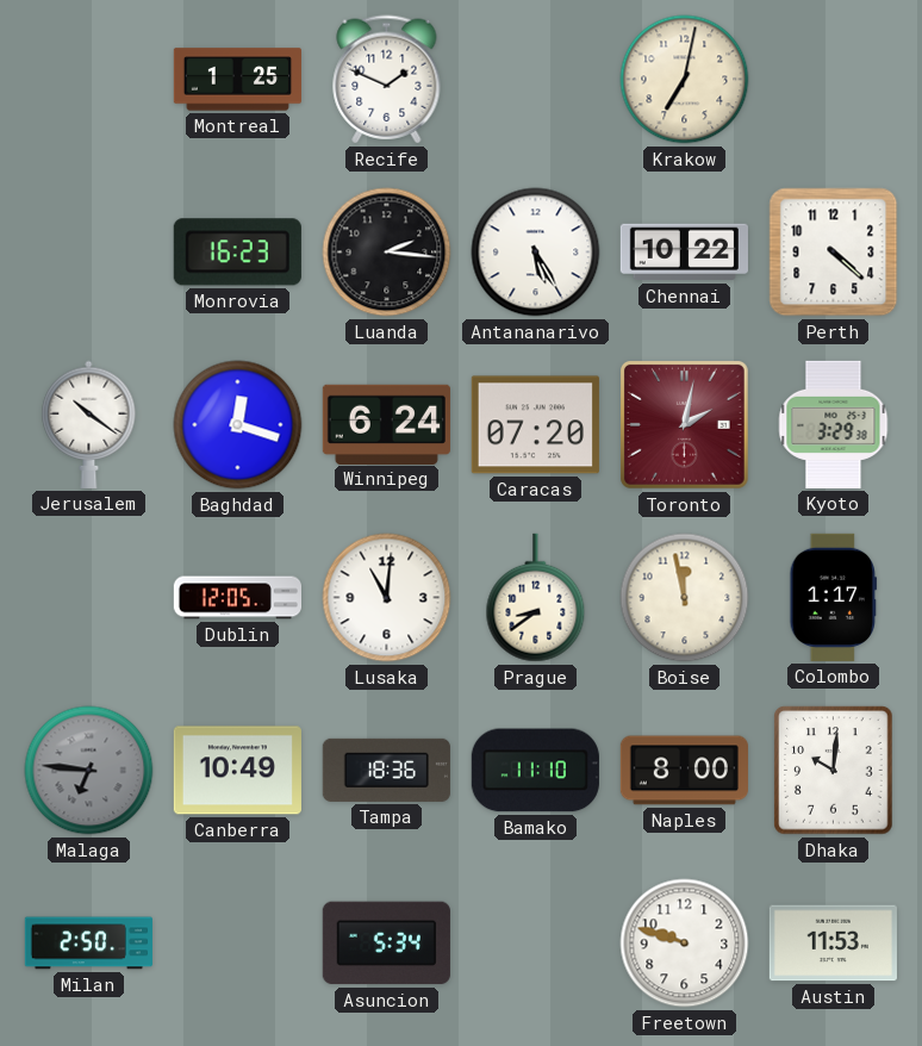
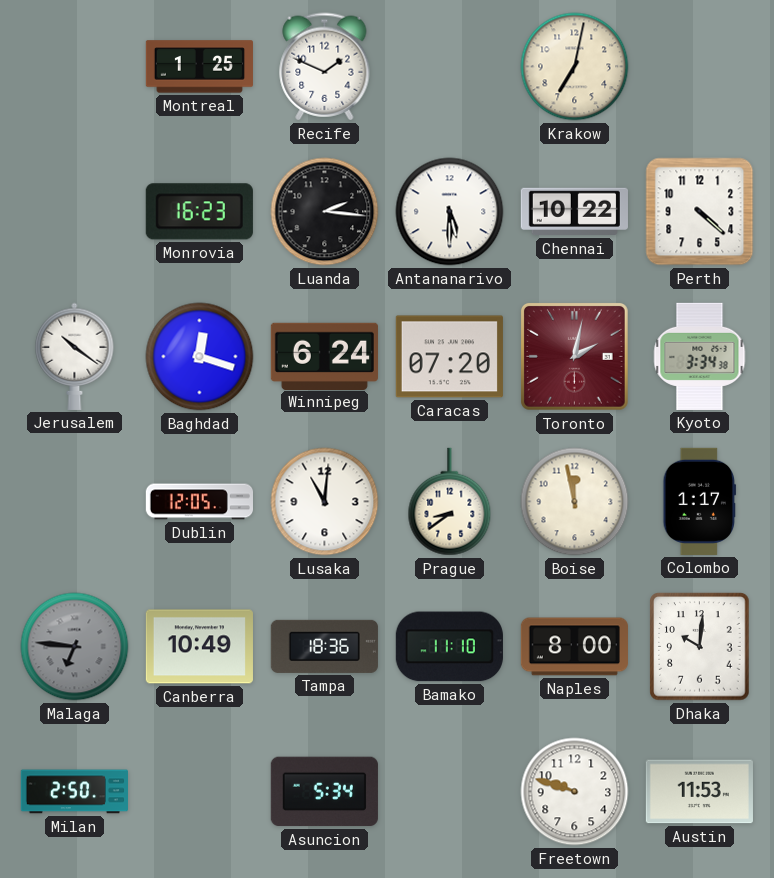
Antananarivo: 5:25 -> 5:30 (450, 212)
Kyoto: 3:29 -> 3:34 (700, 356)
